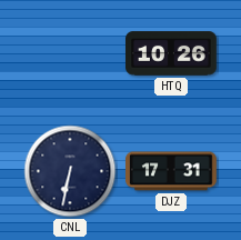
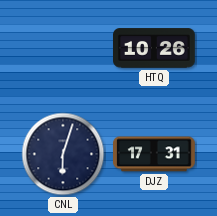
CNL: 6:32 -> 6:03 (63, 154)
